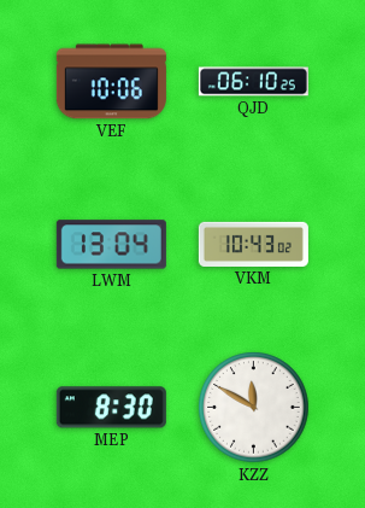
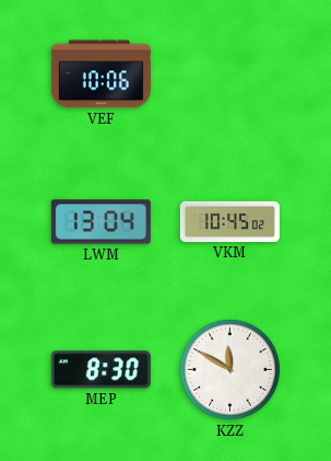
QJD: 06:10 -> none (253, 82)
VKM: 10:43 -> 10:45 (229, 221)
